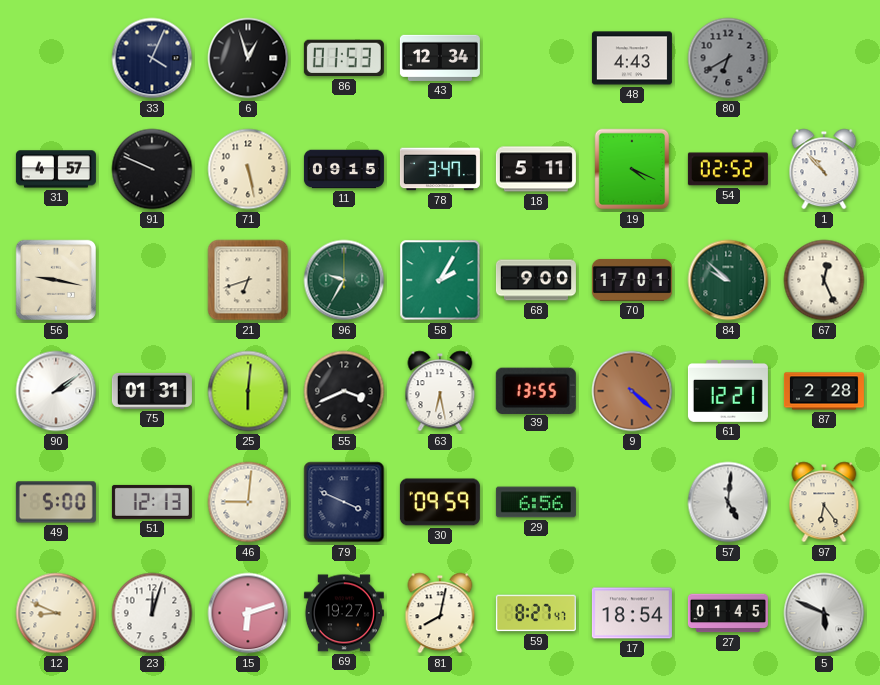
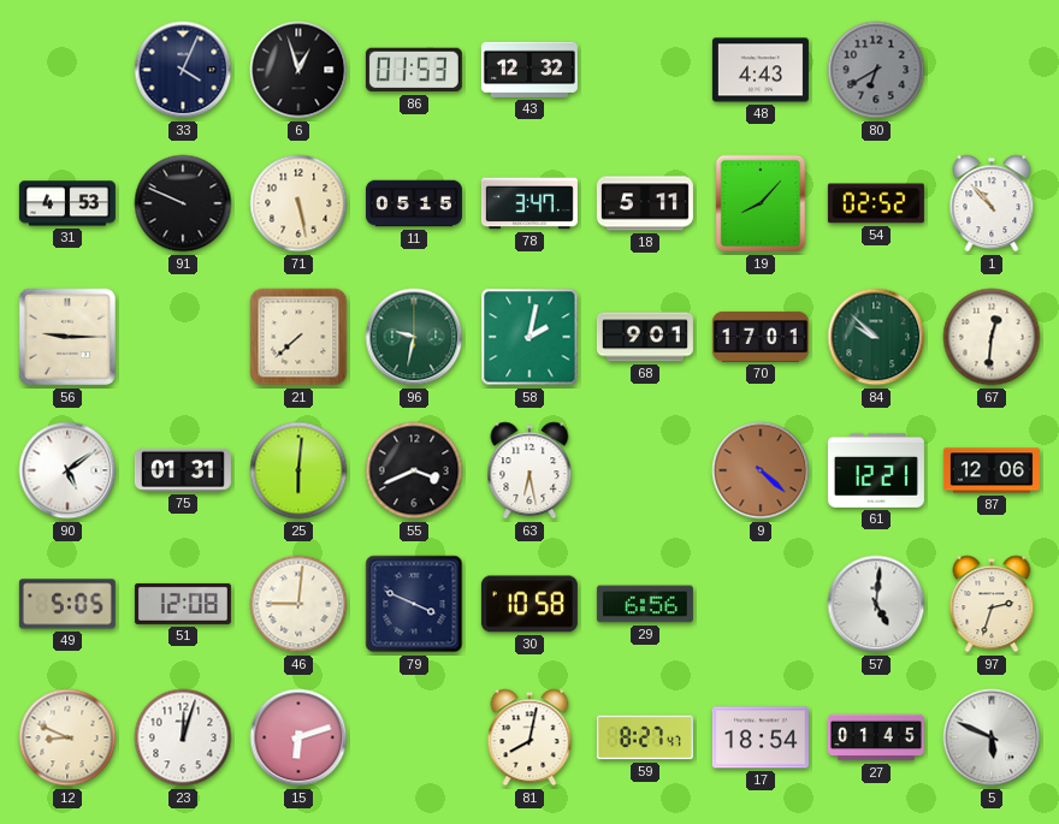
43: 12:34 -> 12:32 (529, 70)
31: 4:57 -> 4:53 (67, 203)
11: 09:15 -> 05:15 (414, 203)
19: 4:19 -> 8:07 (761, 203)
56: 9:17 -> 9:15 (67, 337)
21: 6:42 -> 7:38 (298, 337)
96: 9:35 -> 9:32 (414, 337)
58: 2:05 -> 2:02 (529, 337)
68: 9:00 -> 9:01 (645, 337)
67: 12:26 -> 12:31 (992, 337)
90: 2:09 -> 5:09 (67, 470)
39: 13:55 -> none (536, 390)
87: 2:28 -> 12:06 (992, 470)
49: 5:00 -> 5:05 (67, 604)
51: 12:13 -> 12:08 (183, 604)
30: 09:59 -> 10:58 (529, 604)
97: 6:24 -> 2:33 (992, 604)
69: 19:27 -> none (344, 613)
